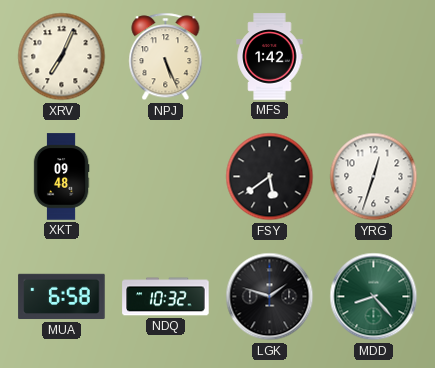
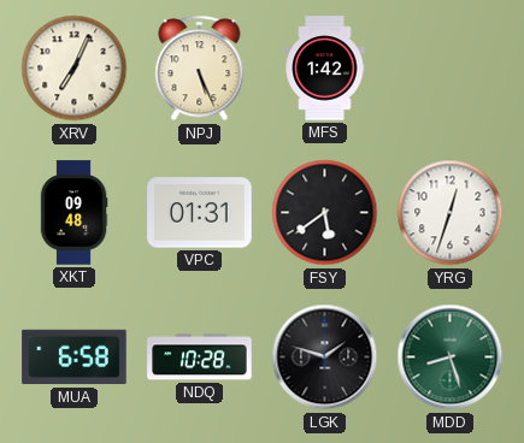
VPC: none -> 01:31 (200, 213)
NDQ: 10:32 -> 10:28 (200, 358)
MDD: 8:23 -> 8:27 (451, 358)
